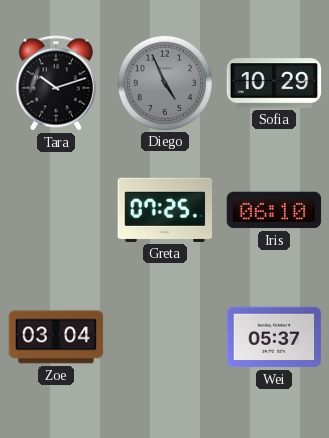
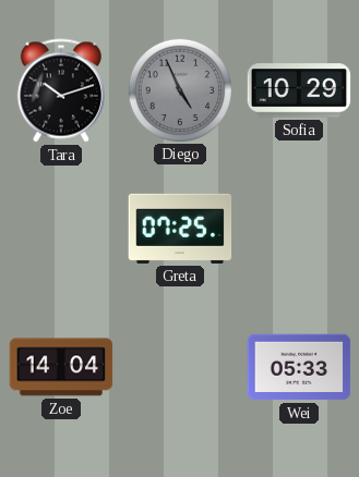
Iris: 06:10 -> none (274, 210)
Zoe: 03:04 -> 14:04 (61, 367)
Wei: 05:37 -> 05:33 (299, 367)
